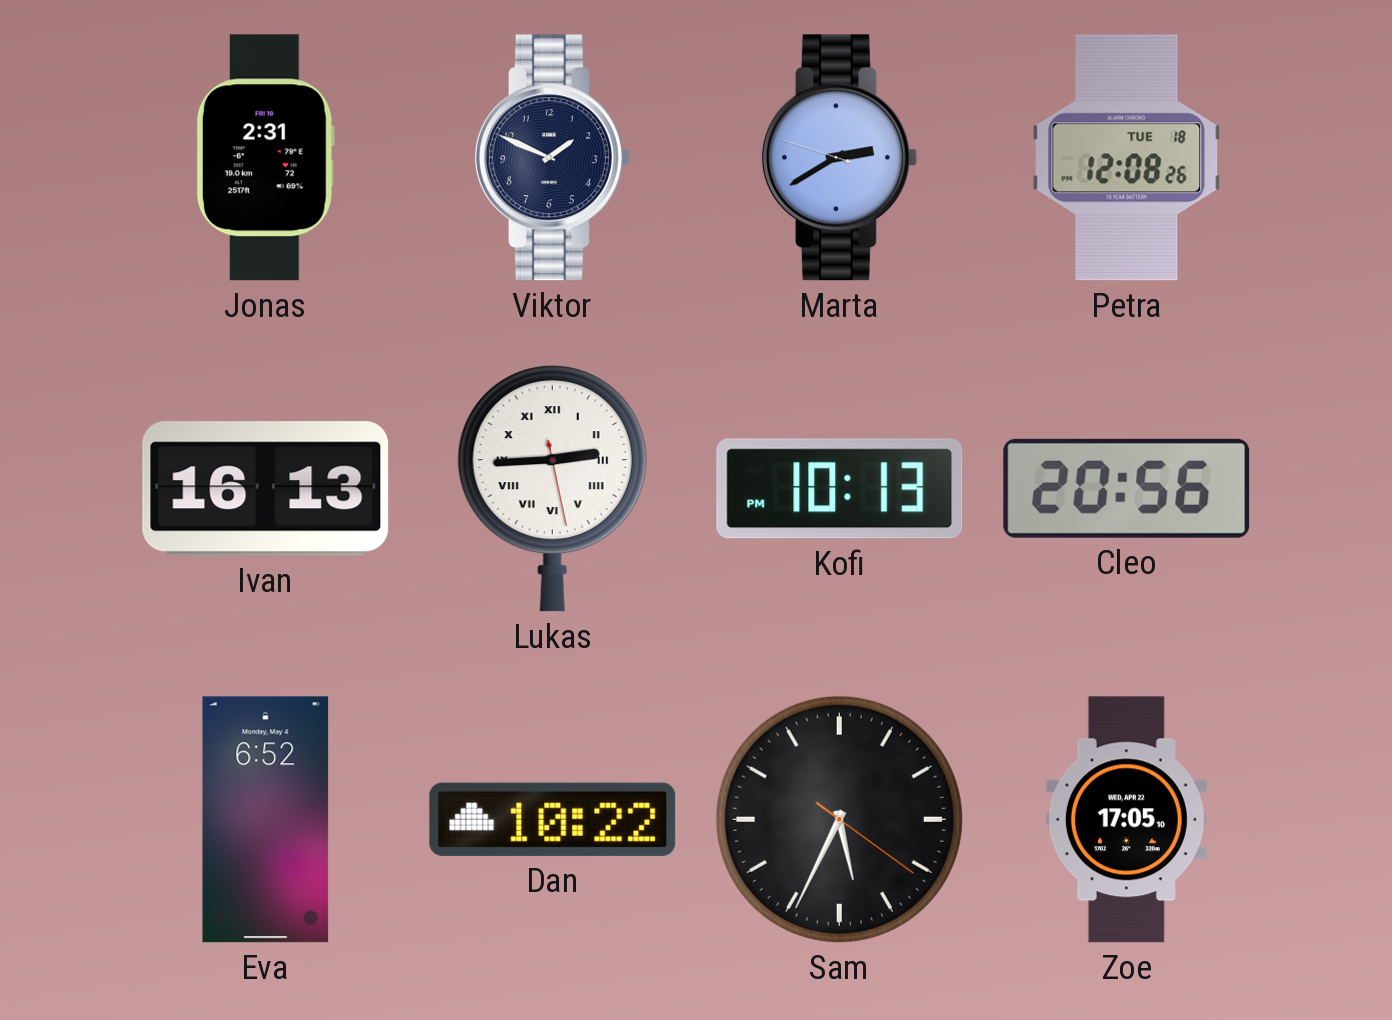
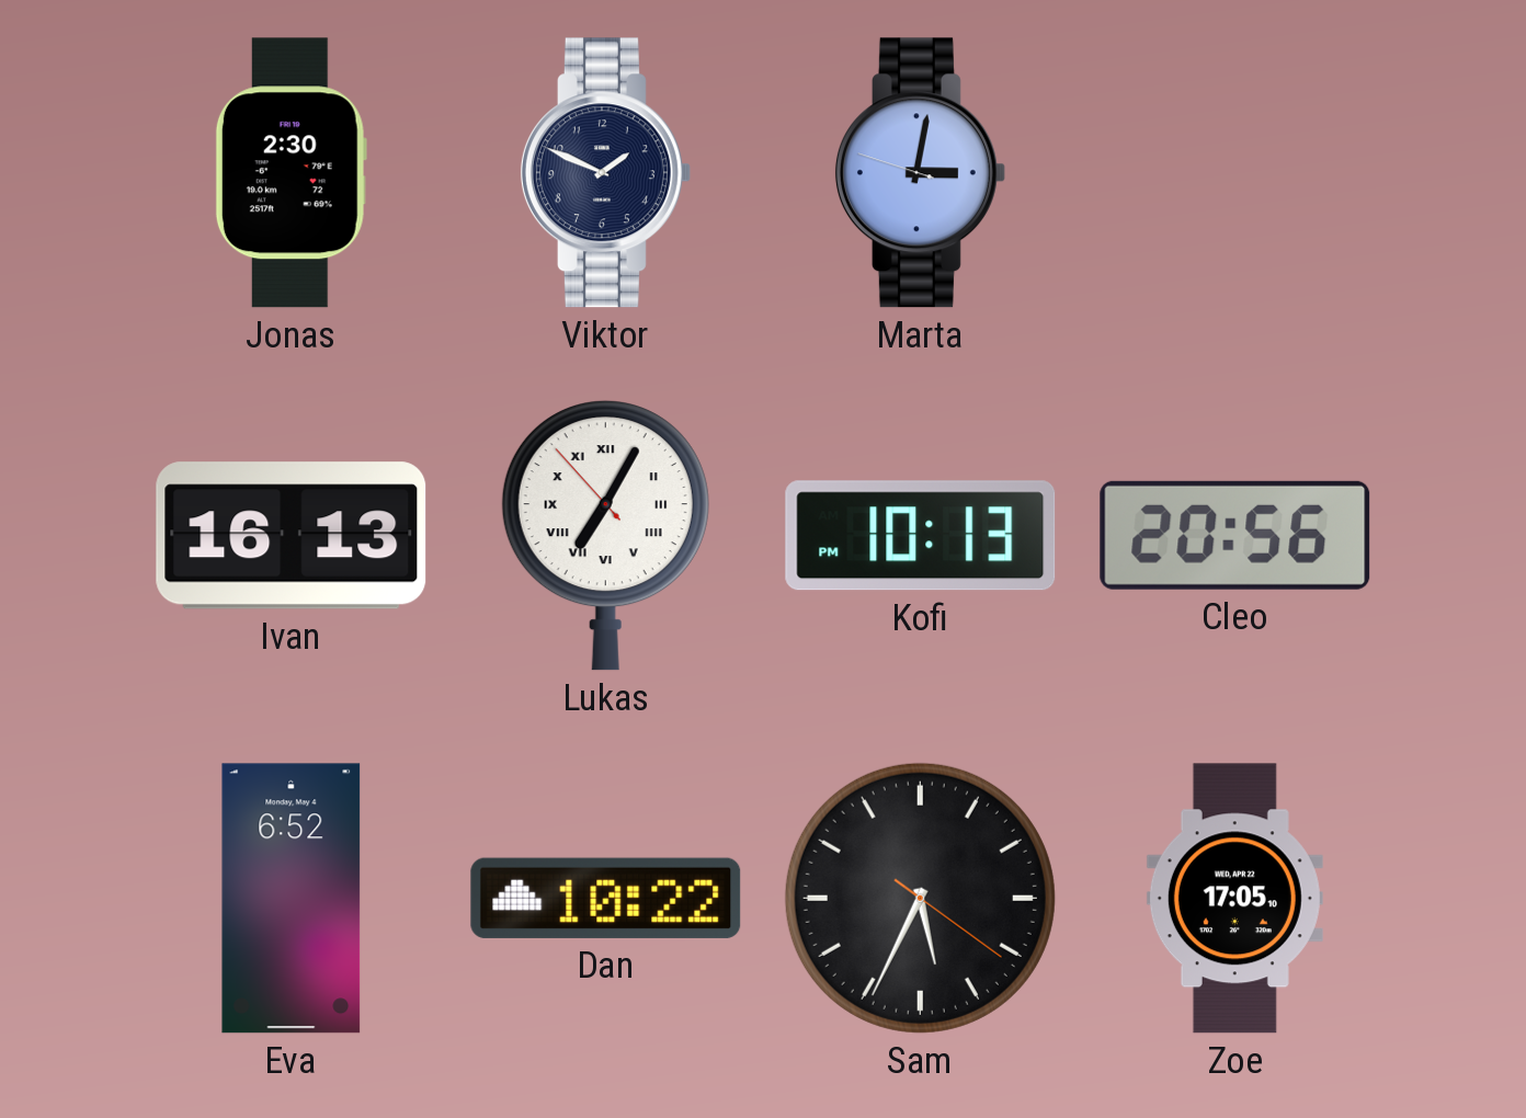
Jonas: 2:31 -> 2:30 (291, 173)
Marta: 2:39 -> 3:01 (920, 173)
Petra: 12:08 -> none (1127, 158)
Lukas: 2:44 -> 7:04 (605, 536)
